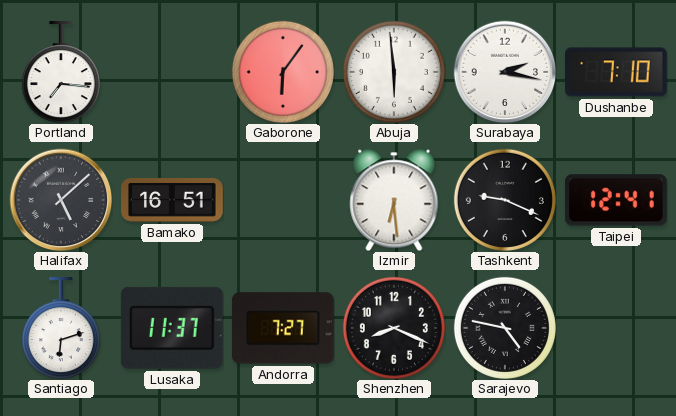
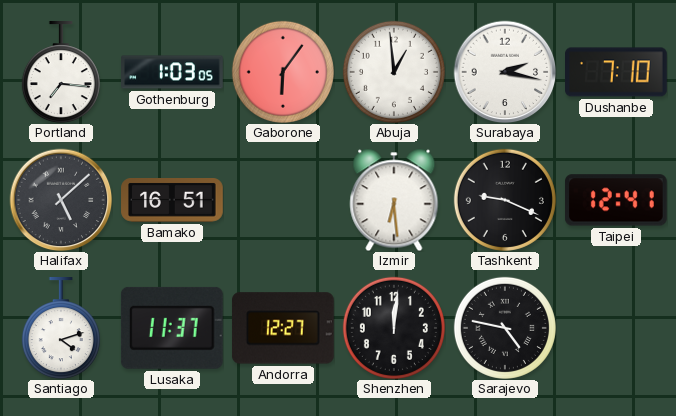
Gothenburg: none -> 1:03 (172, 72)
Abuja: 5:59 -> 12:59 (394, 72)
Santiago: 6:12 -> 4:12 (61, 329)
Andorra: 7:27 -> 12:27 (283, 328)
Shenzhen: 8:19 -> 12:01 (394, 328)
